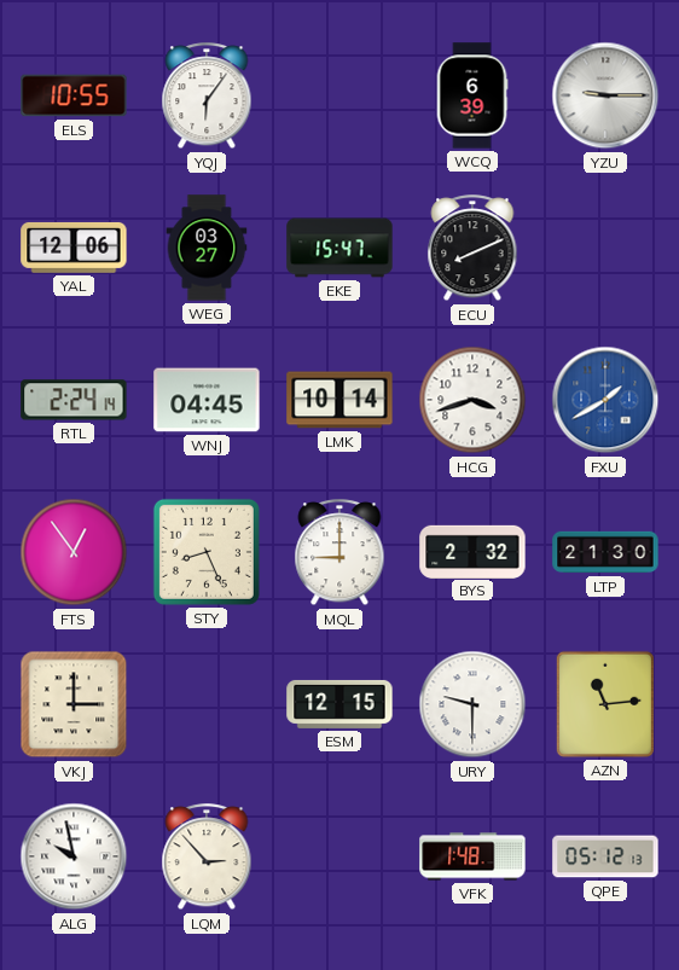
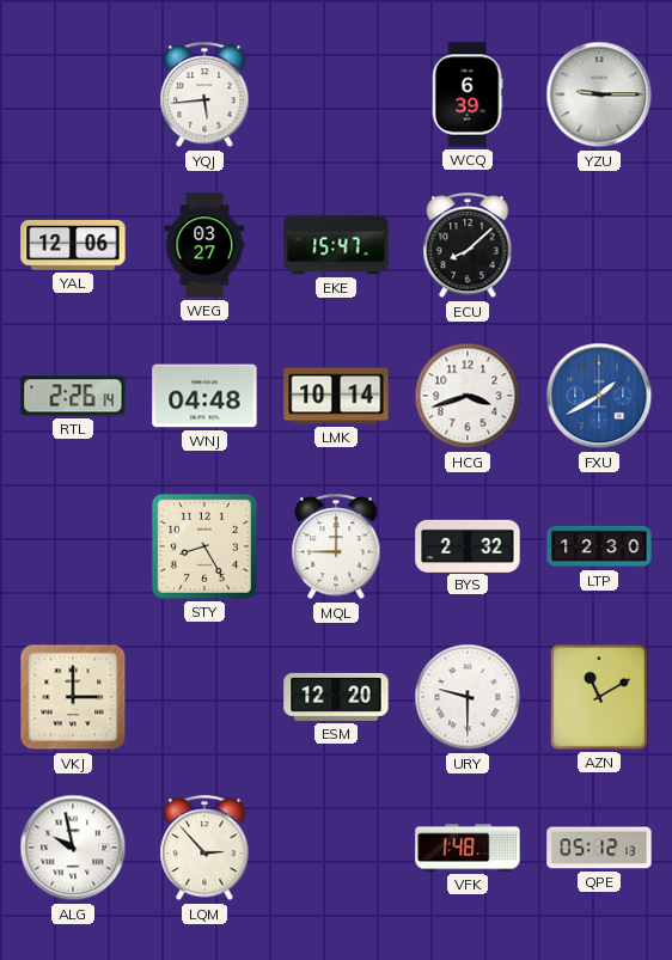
ELS: 10:55 -> none (74, 95)
YQJ: 6:06 -> 5:44 (204, 96)
ECU: 8:11 -> 8:08 (468, 246)
RTL: 2:24 -> 2:26 (73, 396)
WNJ: 04:45 -> 04:48 (204, 396)
FTS: 12:54 -> none (74, 552)
STY: 8:26 -> 8:25 (204, 546)
LTP: 21:30 -> 12:30 (599, 546)
ESM: 12:15 -> 12:20 (336, 697)
AZN: 11:14 -> 11:10 (599, 697)
